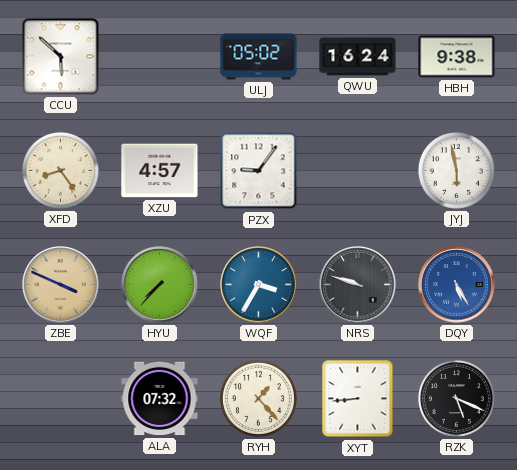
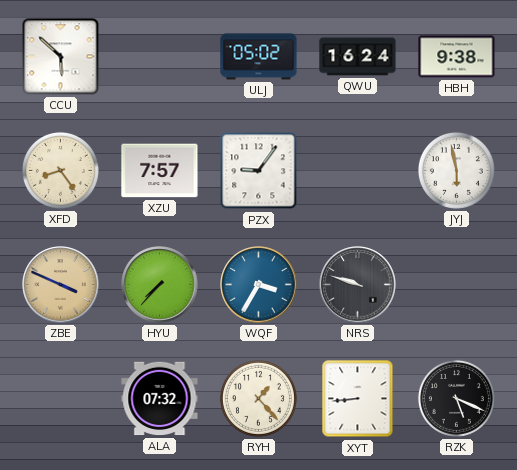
XZU: 4:57 -> 7:57 (160, 171)
DQY: 5:25 -> none (457, 285)
